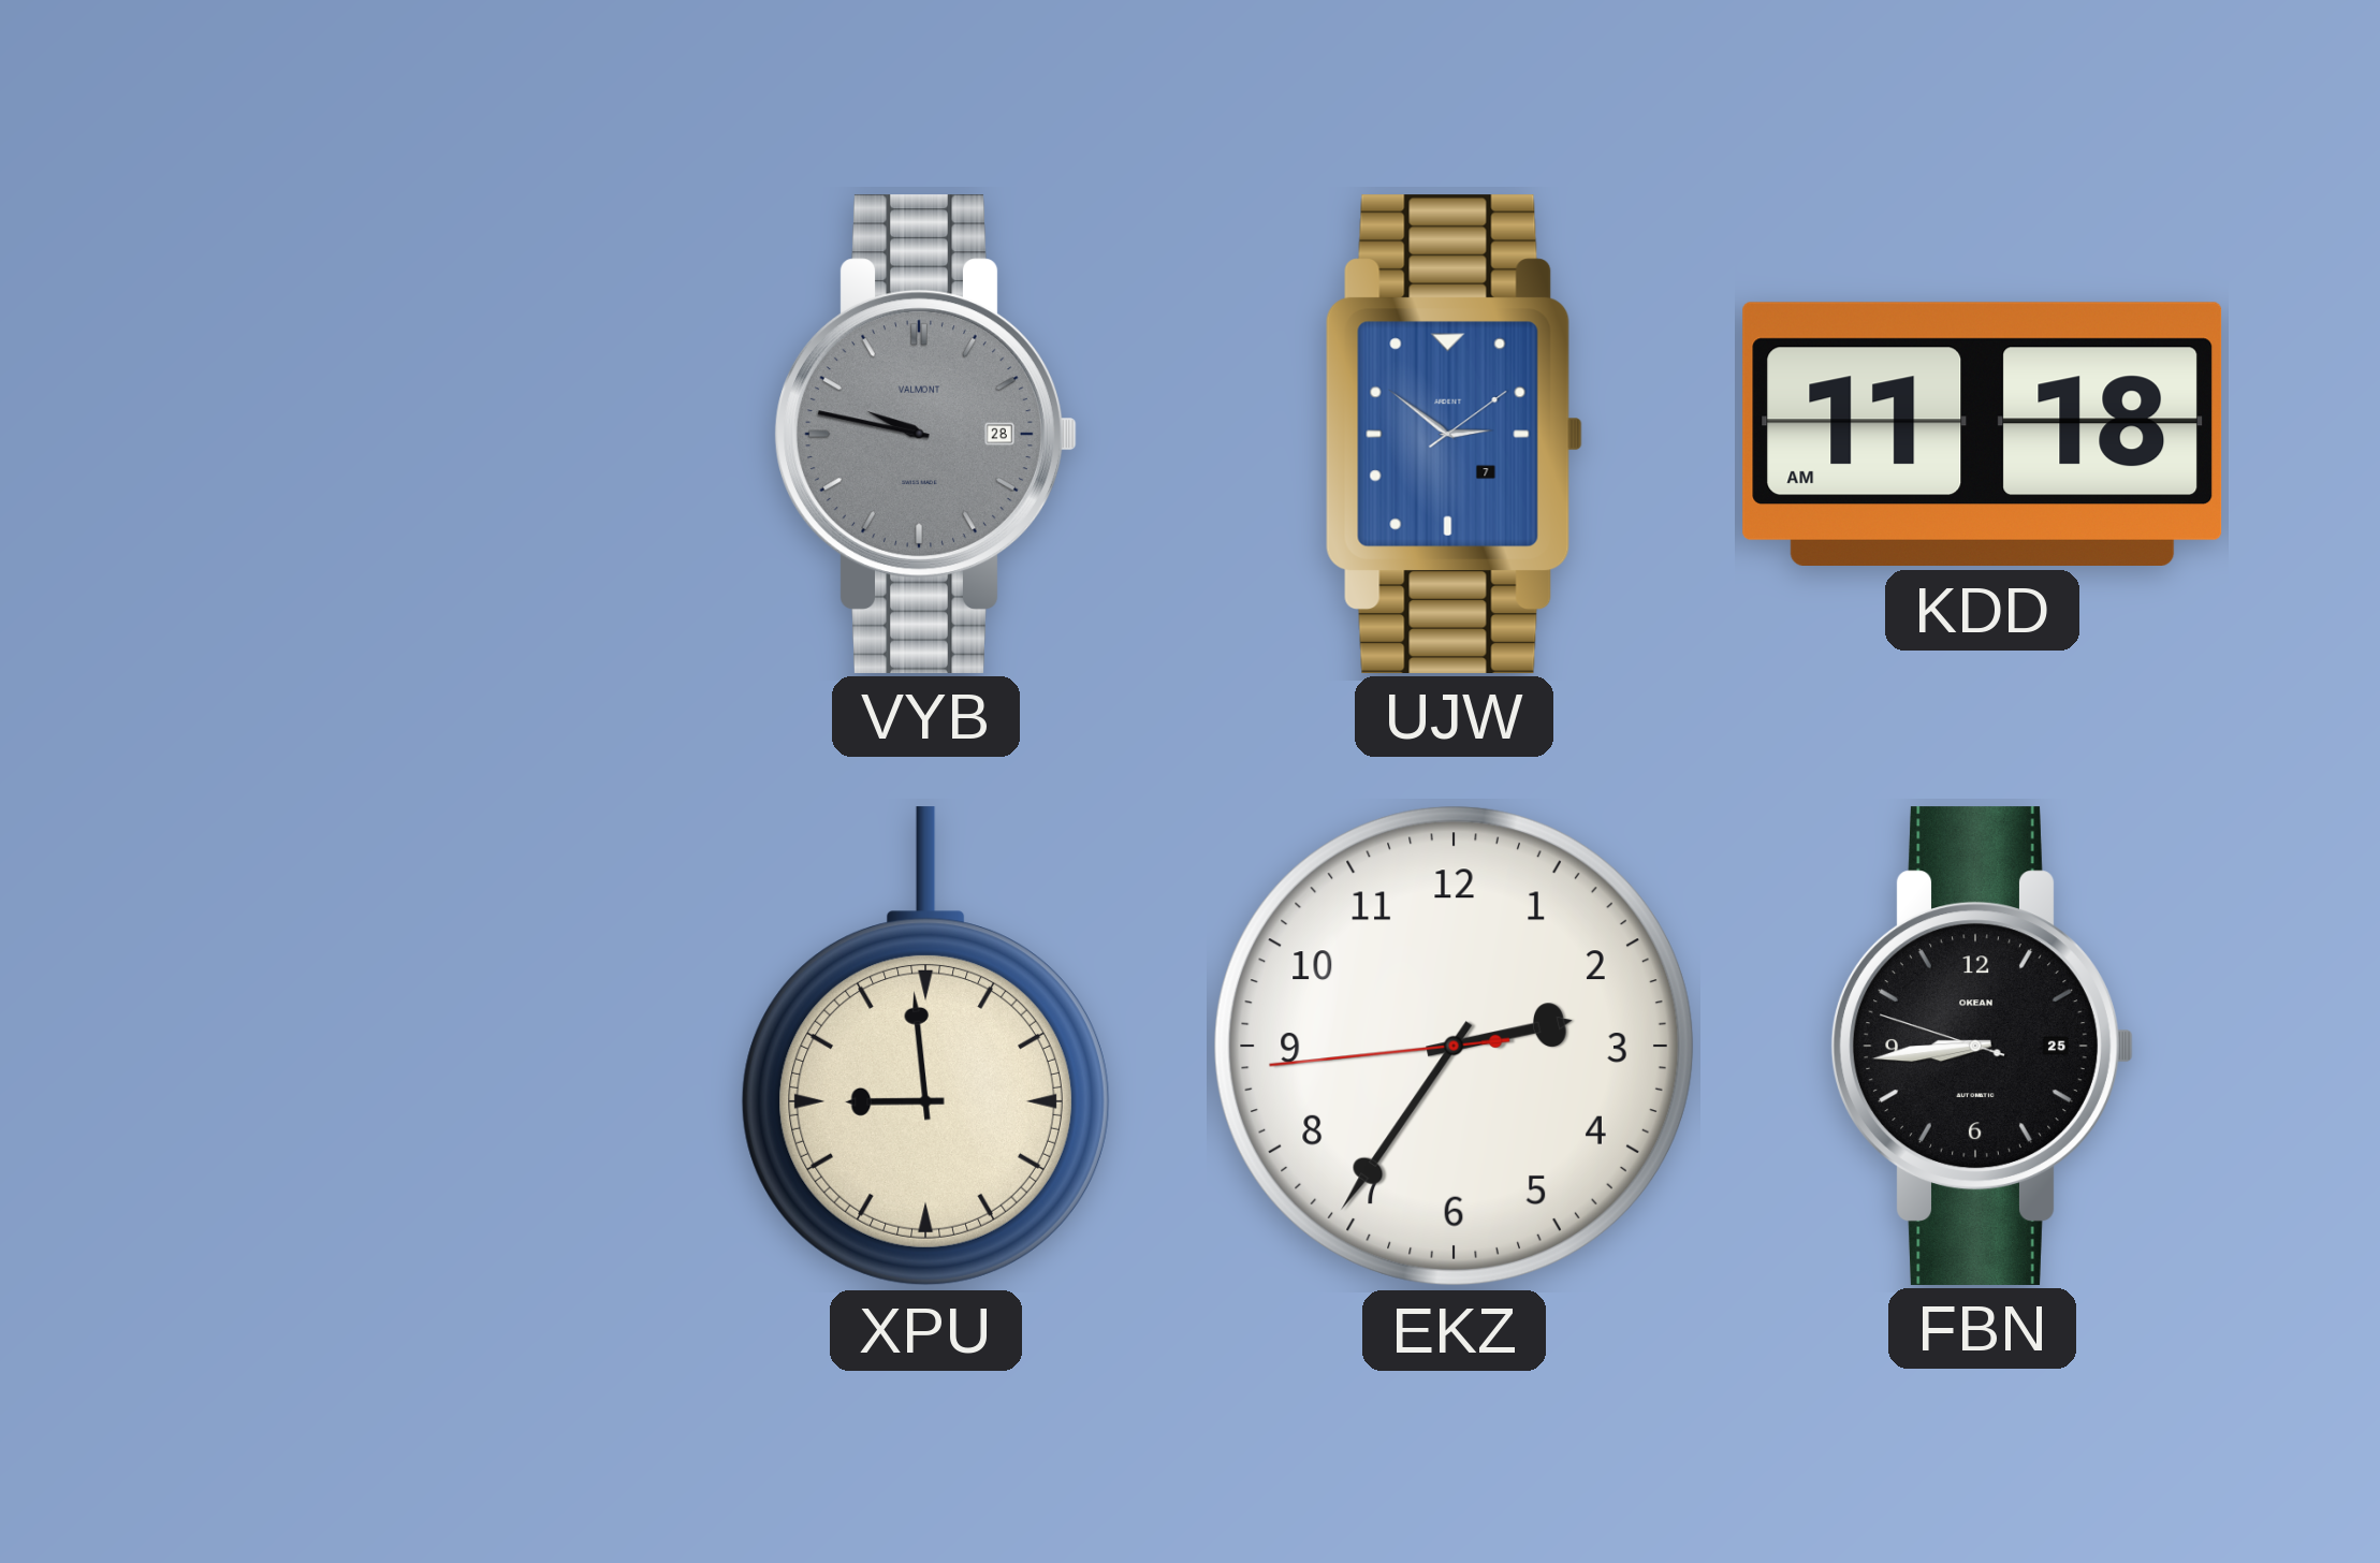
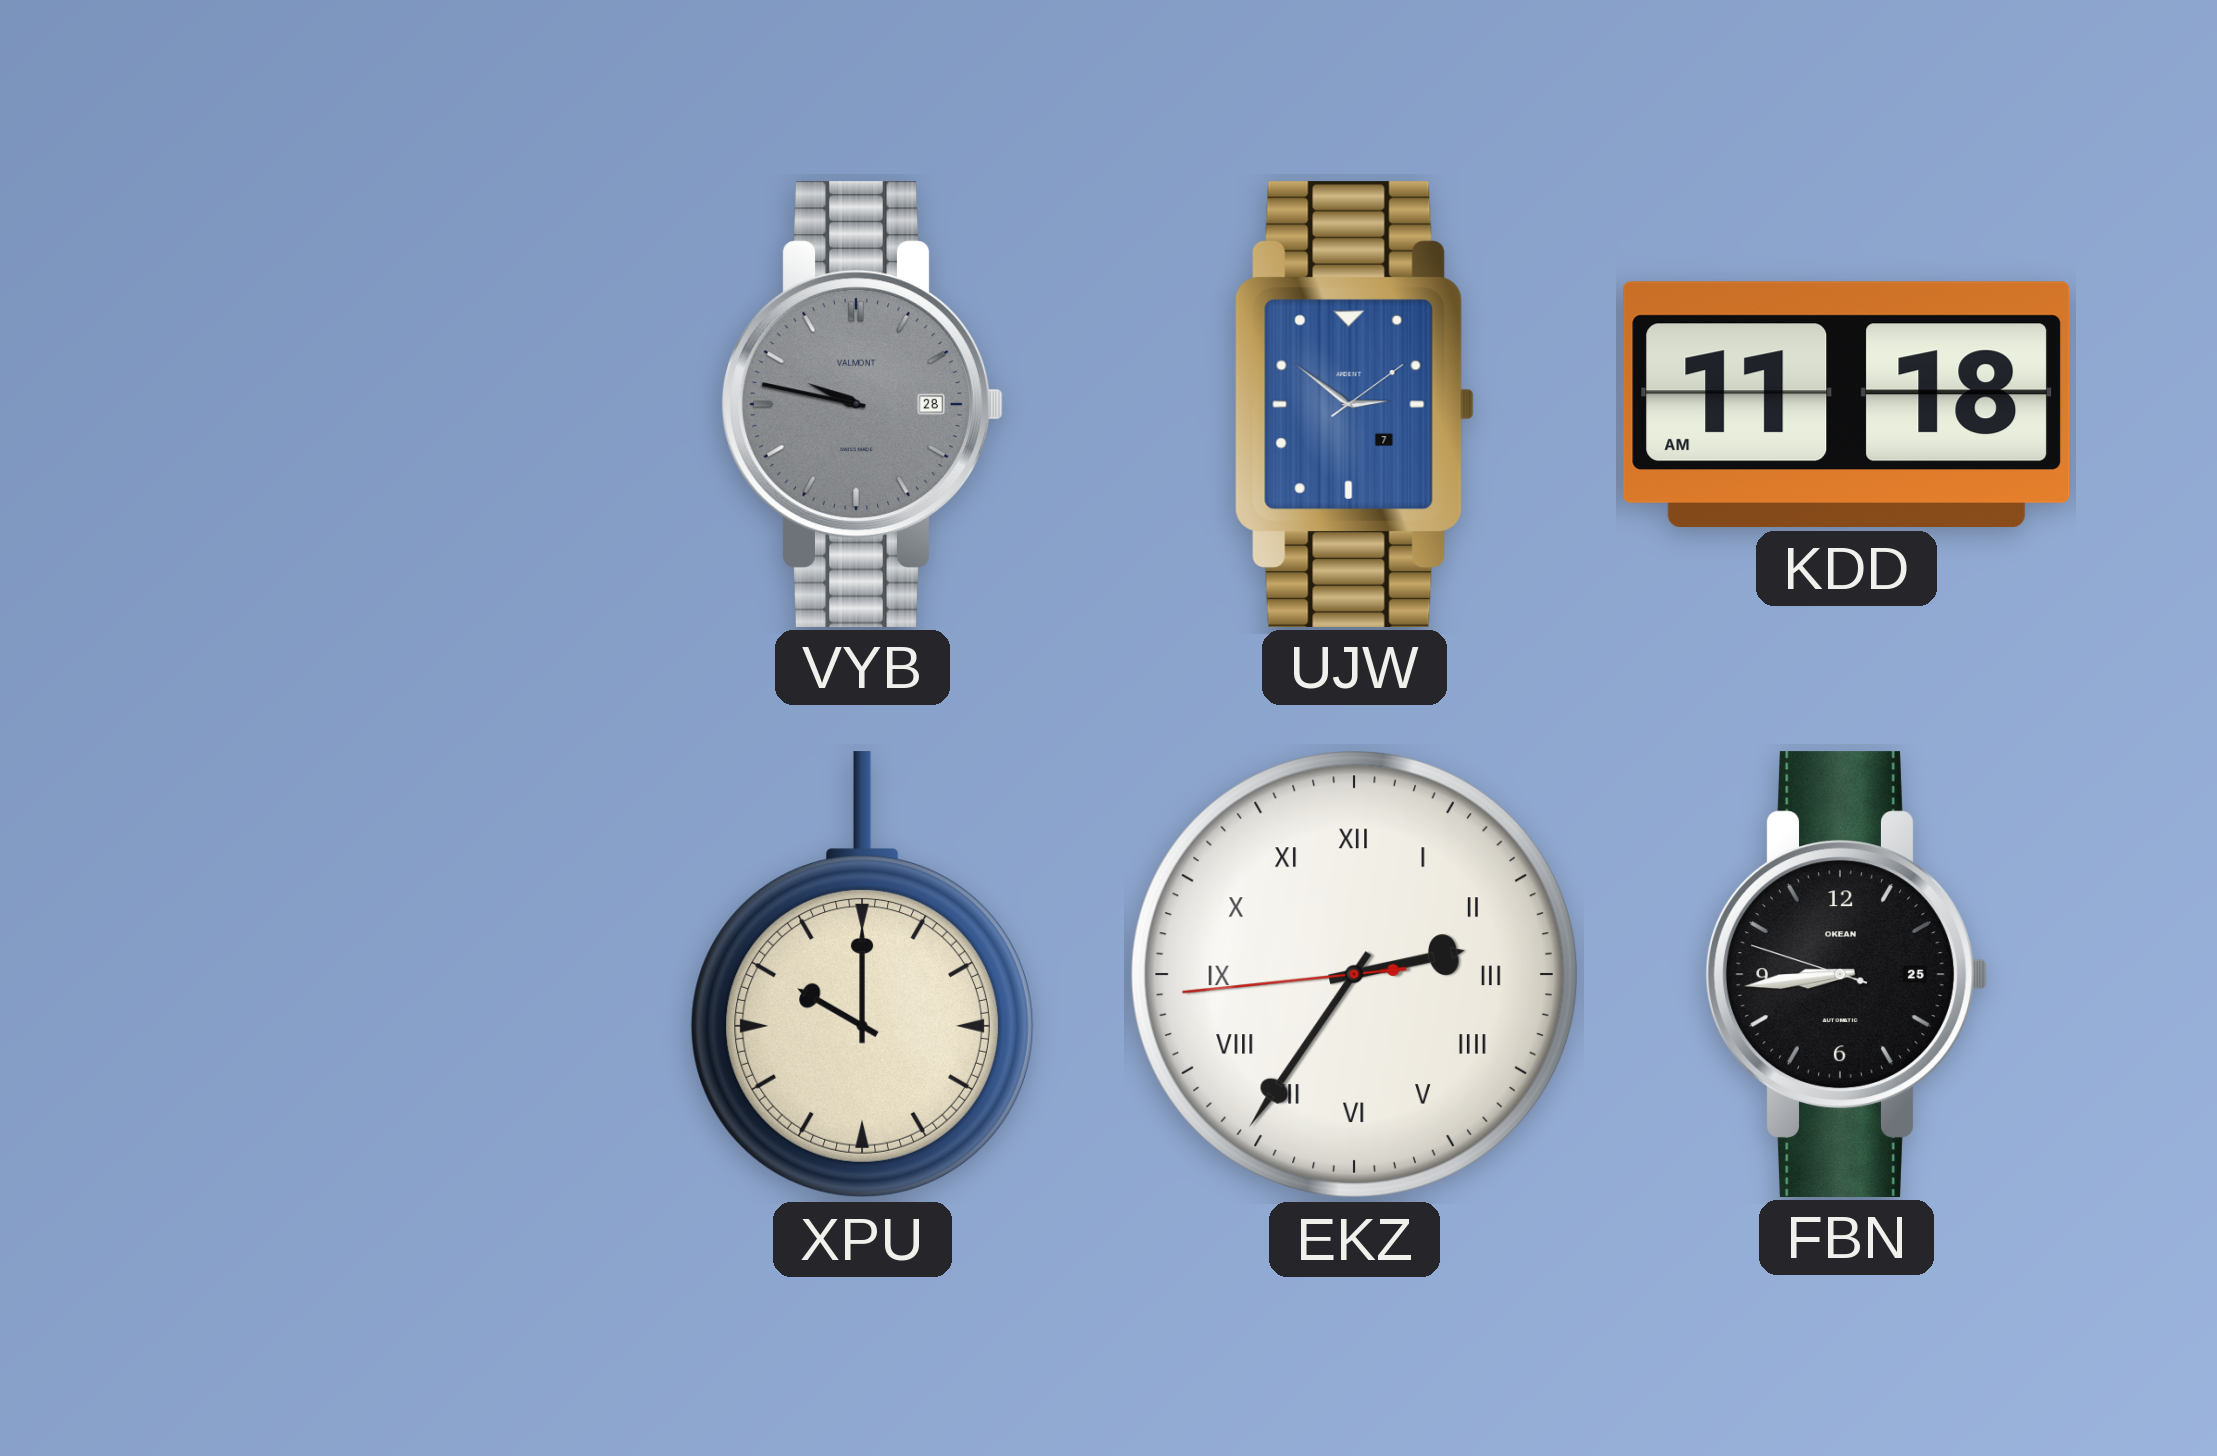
XPU: 8:59 -> 10:00 (862, 975)
EKZ numerals: Arabic -> Roman (1354, 974)
